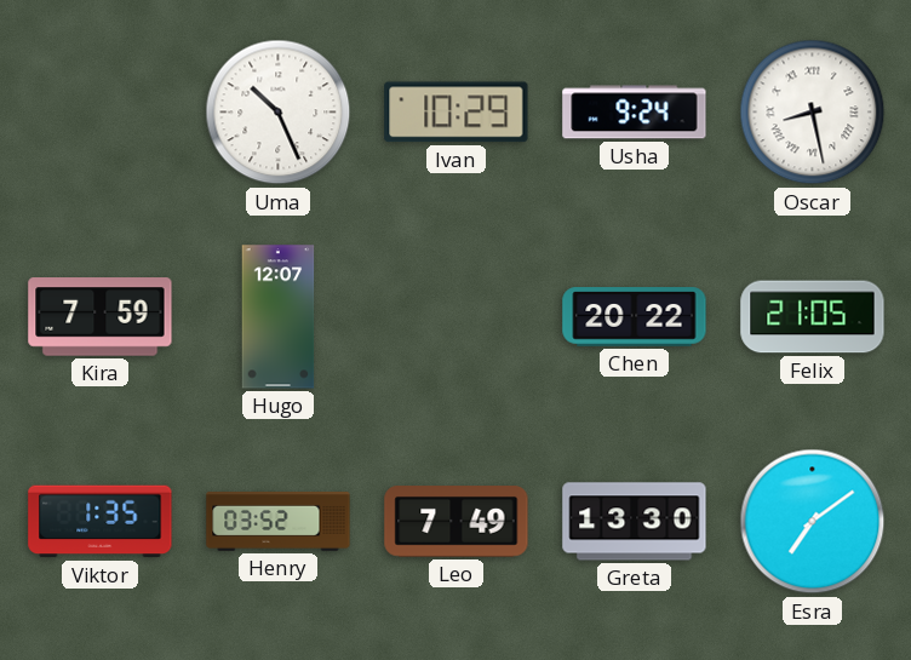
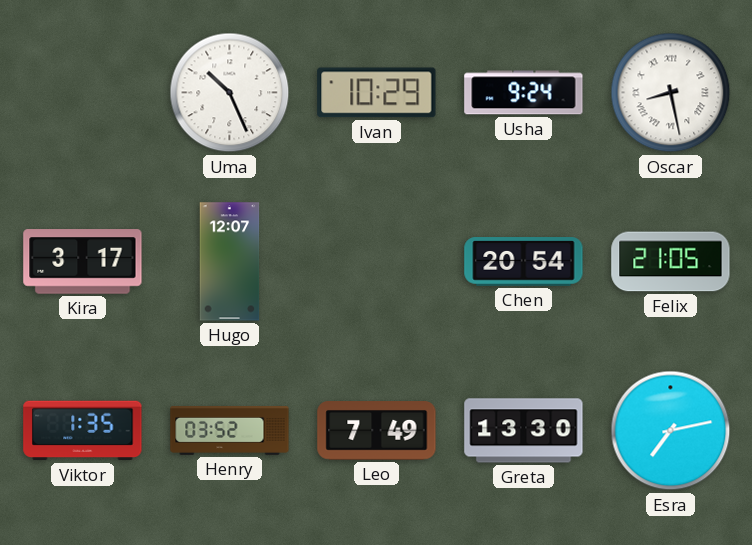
Kira: 7:59 -> 3:17 (83, 262)
Chen: 20:22 -> 20:54 (524, 262)
Esra: 7:09 -> 7:13 (671, 431)
